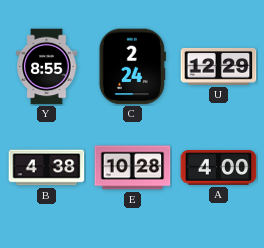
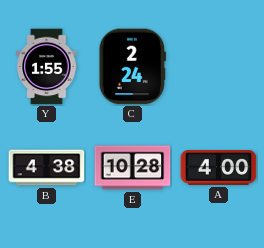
Y: 8:55 -> 1:55 (47, 67)
U: 12:29 -> none (219, 66)
